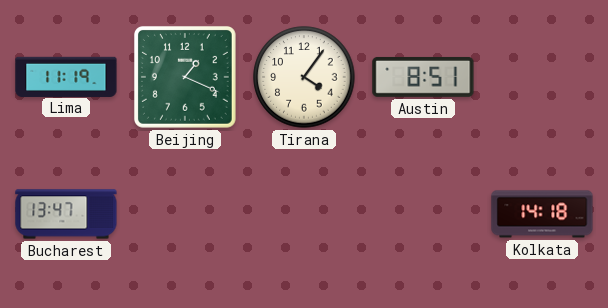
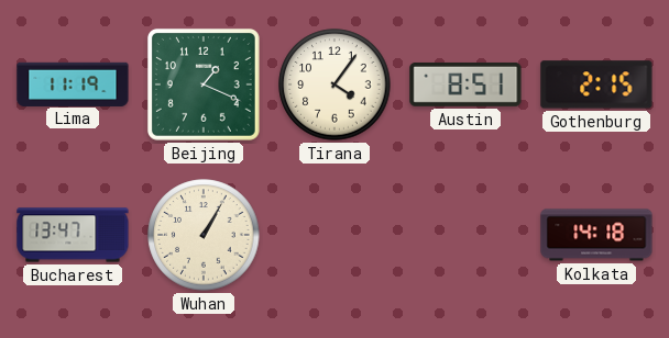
Gothenburg: none -> 2:15 (596, 84)
Wuhan: none -> 1:05 (204, 235)
